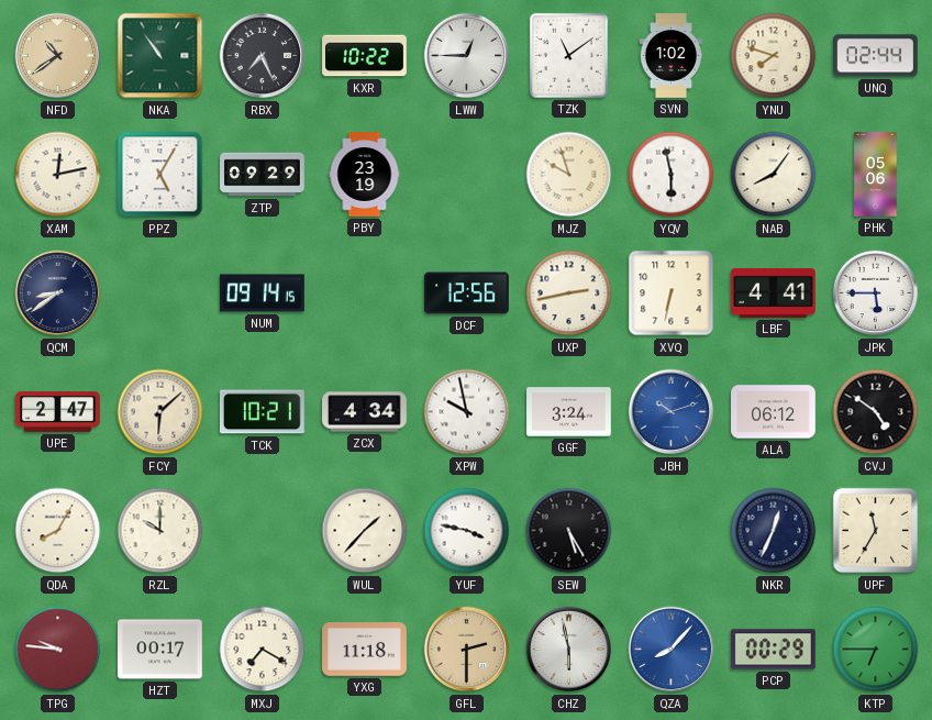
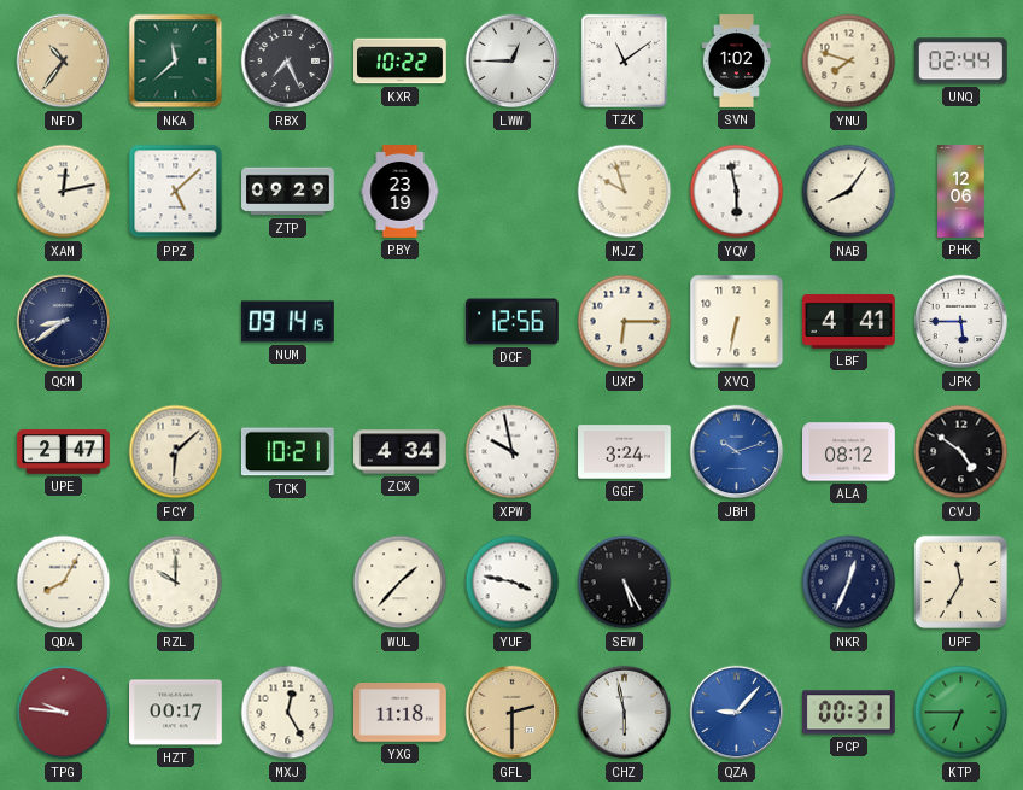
NFD: 10:39 -> 10:36 (64, 62)
NKA: 10:54 -> 11:38 (176, 62)
PPZ: 5:05 -> 5:08 (176, 192)
PHK: 05:06 -> 12:06 (961, 192)
UXP: 2:43 -> 6:15 (625, 322)
ALA: 06:12 -> 08:12 (849, 452)
MXJ: 7:20 -> 12:25 (288, 713)
QZA: 8:07 -> 9:07 (737, 713)
PCP: 00:29 -> 00:31 (849, 713)
